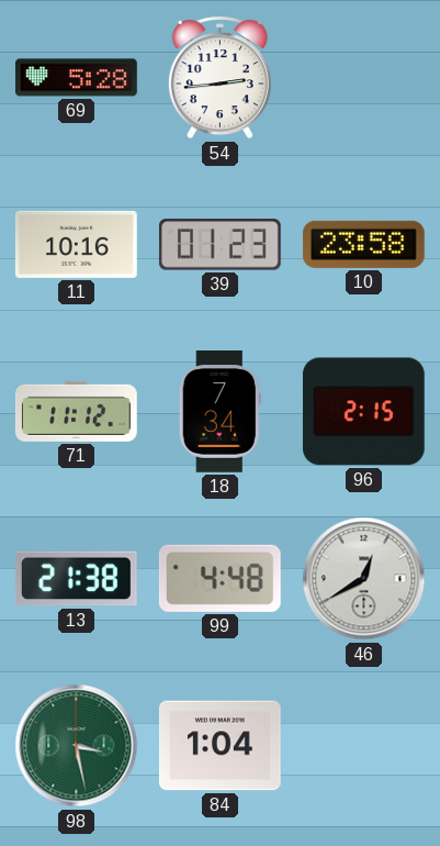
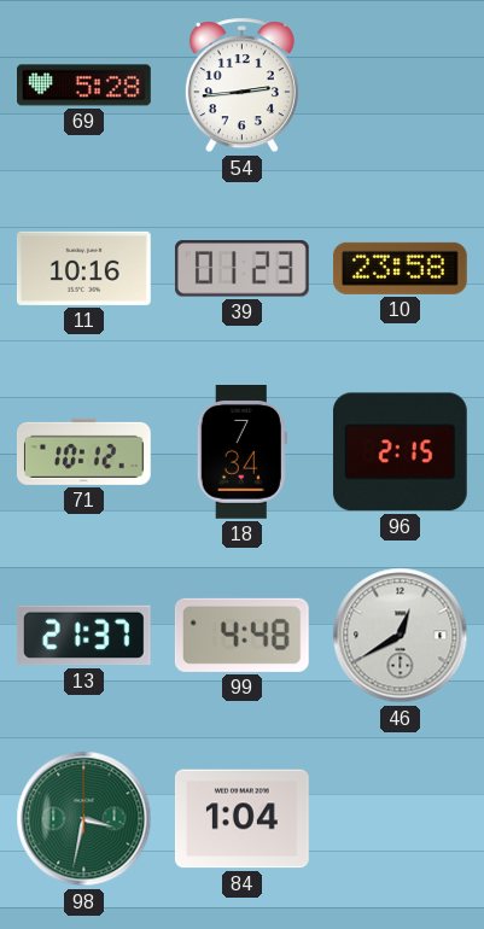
71: 11:12 -> 10:12 (83, 451)
13: 21:38 -> 21:37 (83, 636)
98: 3:28 -> 3:32 (84, 819)
